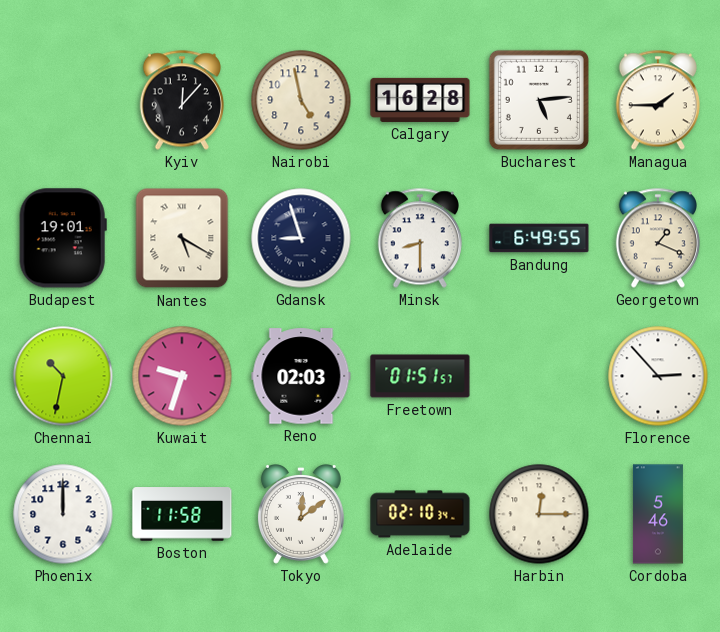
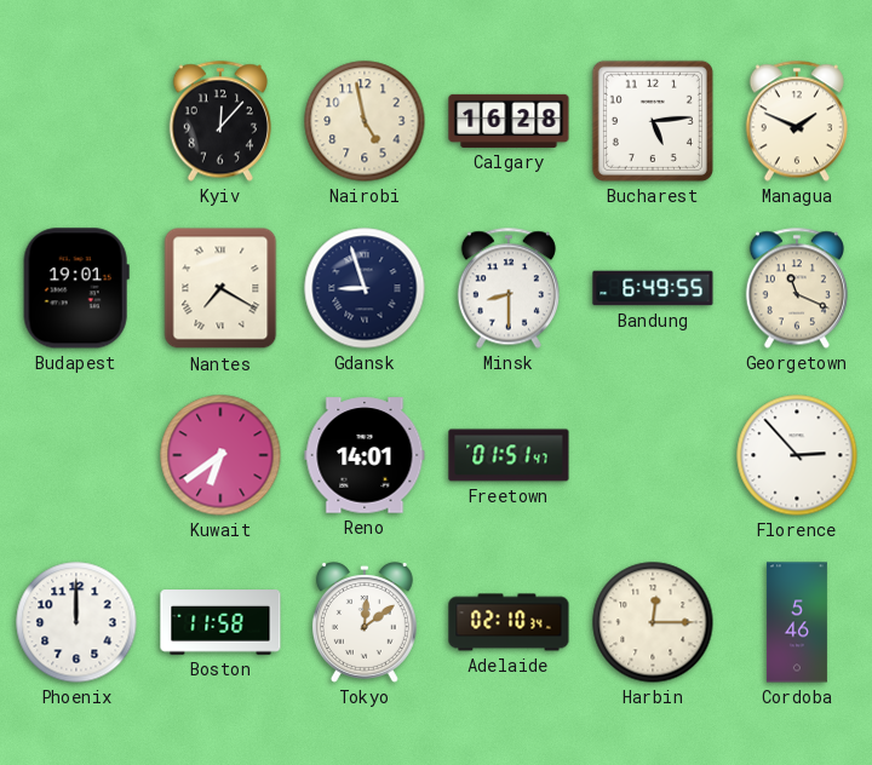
Managua: 1:45 -> 1:49 (797, 121)
Nantes: 5:20 -> 7:20 (220, 288)
Georgetown: 1:19 -> 11:19 (797, 288)
Chennai: 10:32 -> none (63, 376)
Kuwait: 9:33 -> 6:39 (220, 455)
Reno: 02:03 -> 14:01 (365, 455)
Freetown: 01:51:57 -> 01:51:47 (509, 455)
